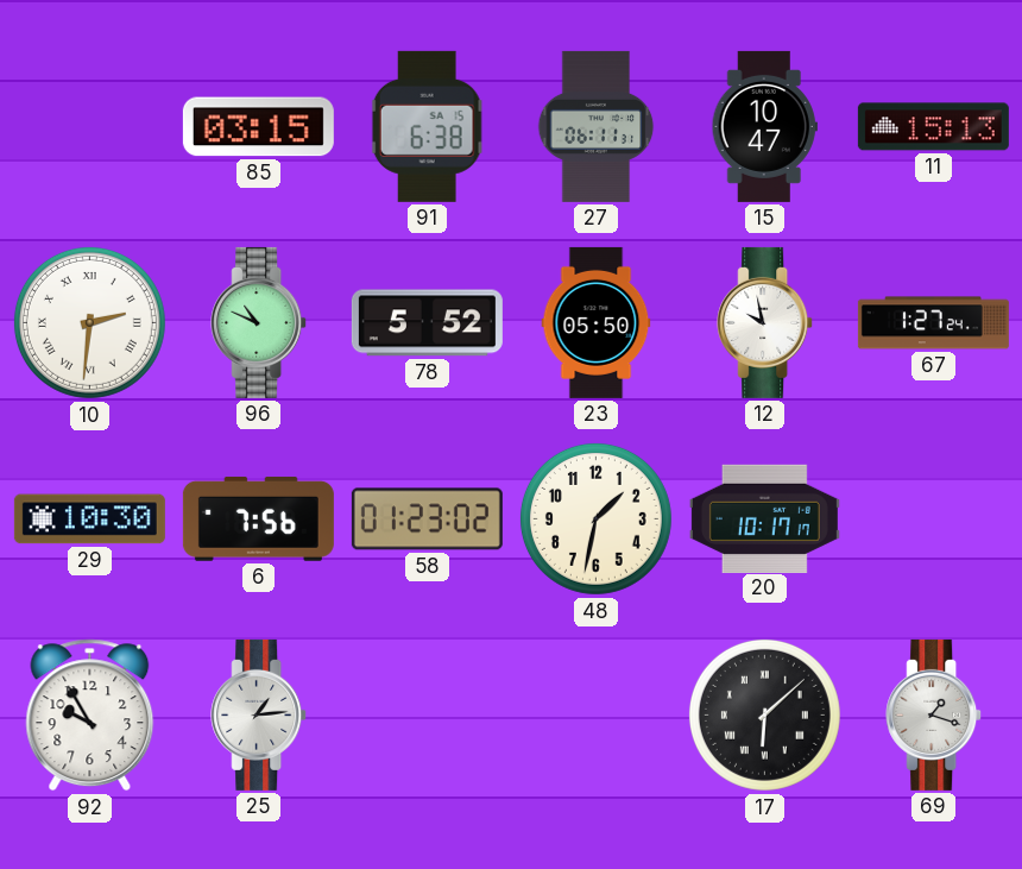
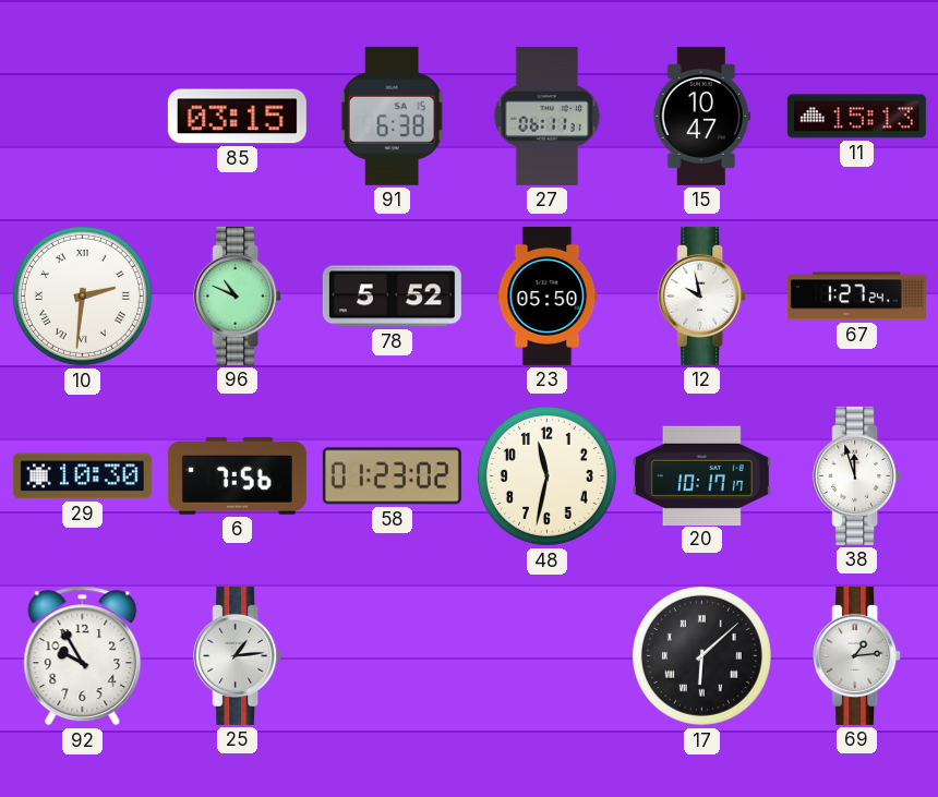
48: 1:32 -> 11:32 (546, 475)
38: none -> 11:57 (857, 475)
69: 1:18 -> 1:14 (857, 655)
